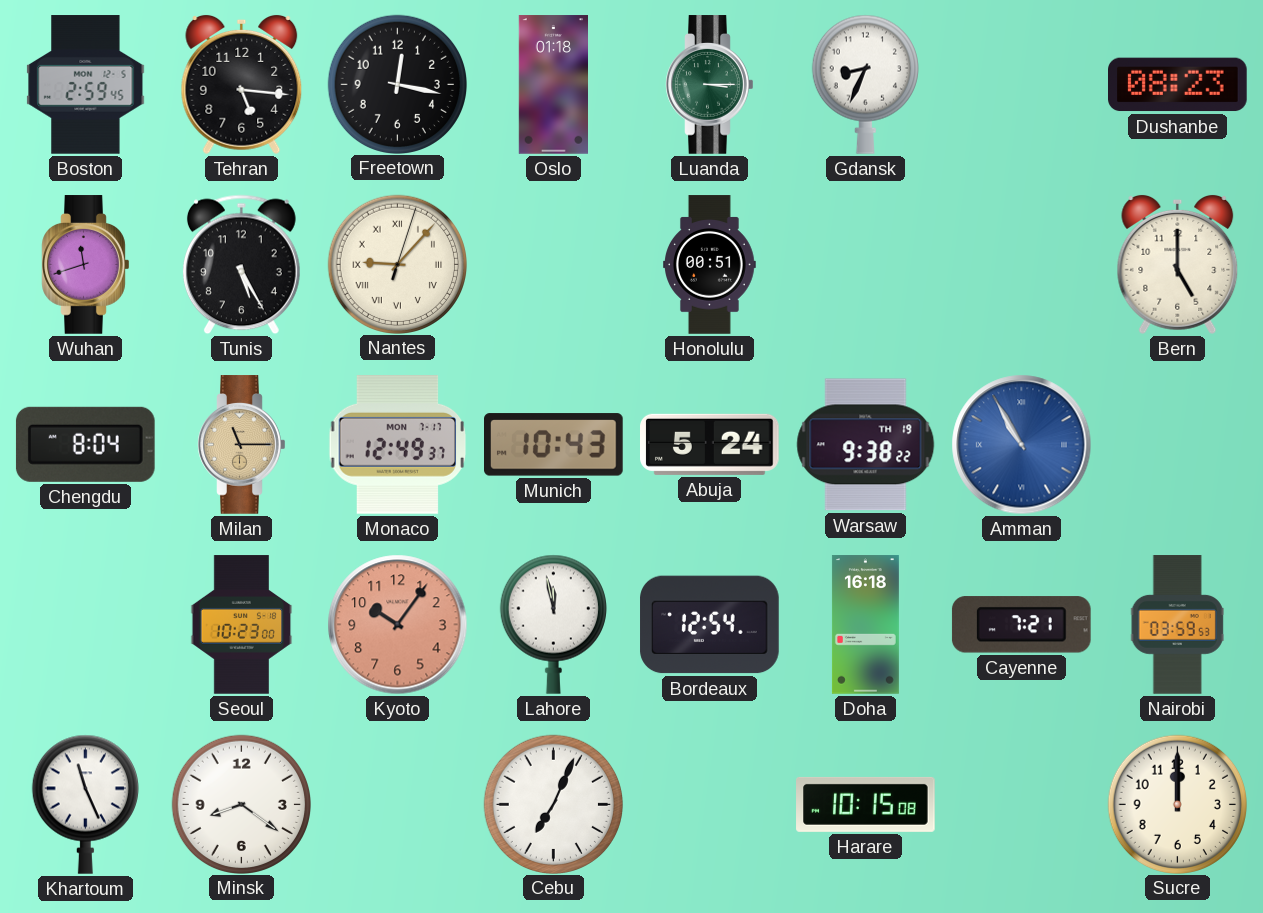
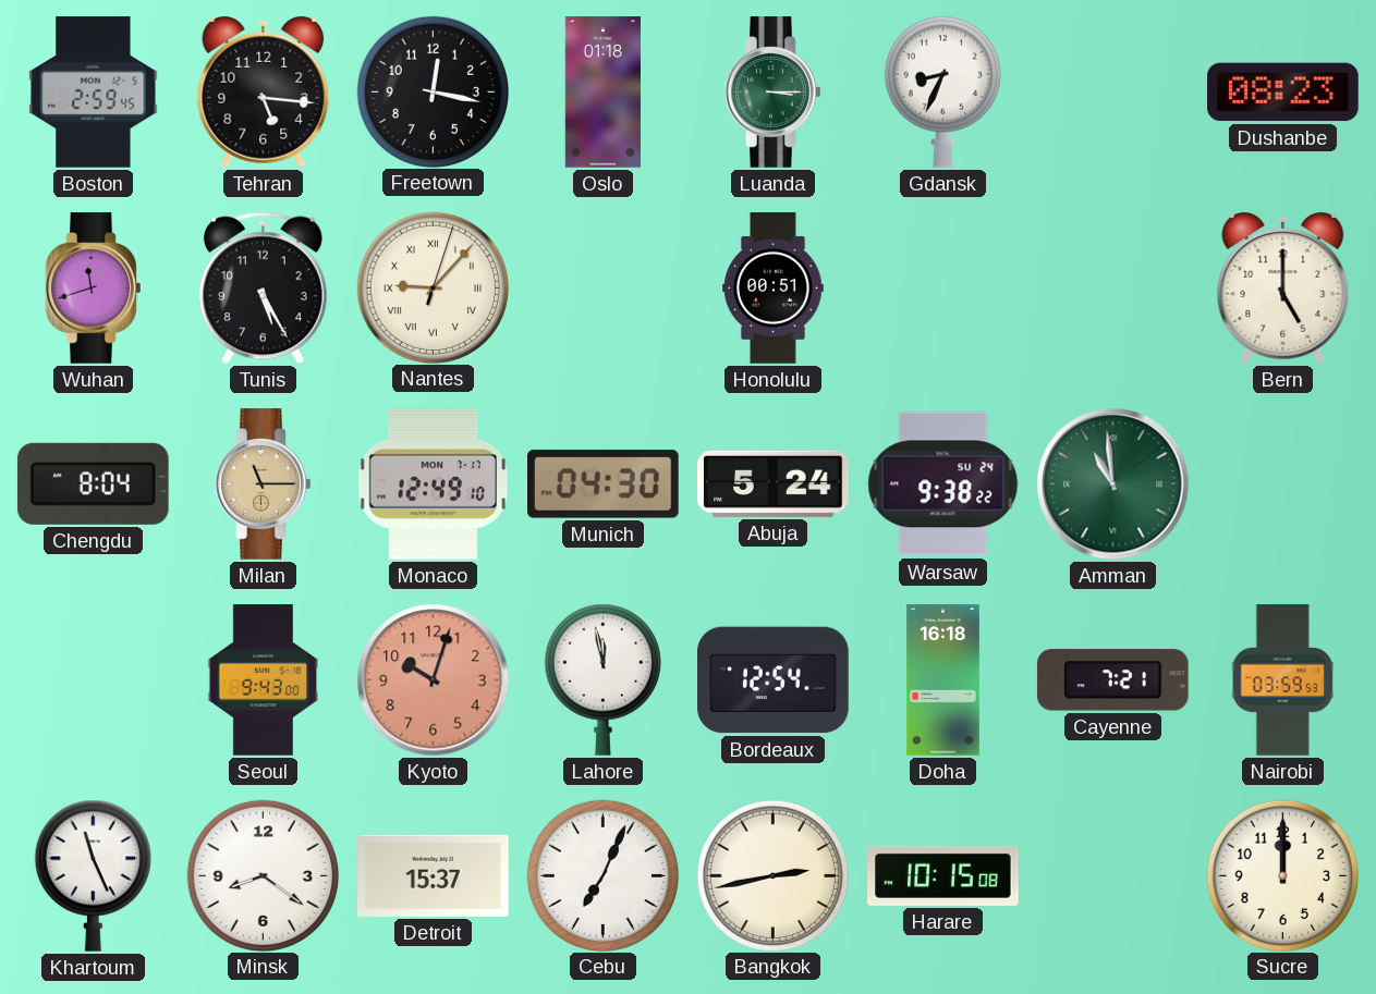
Monaco: 12:49:37 -> 12:49:10 (434, 484)
Munich: 10:43 -> 04:30 (604, 484)
Warsaw date: TH 19 -> SU 24 (943, 484)
Amman: 10:55 -> 10:59 (1113, 484)
Amman dial: blue -> green (1113, 484)
Seoul: 10:23 -> 9:43 (264, 680)
Kyoto: 10:06 -> 10:03 (434, 680)
Detroit: none -> 15:37 (434, 875)
Bangkok: none -> 2:43 (772, 875)
